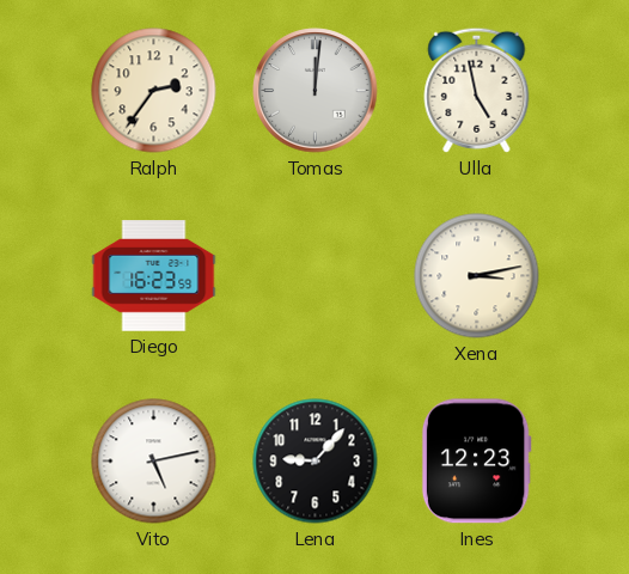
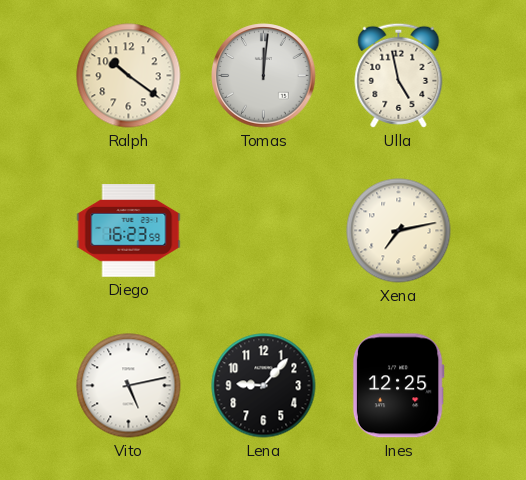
Ralph: 2:36 -> 10:21 (129, 76)
Xena: 3:13 -> 7:13 (399, 231)
Ines: 12:23 -> 12:25 (398, 386)
